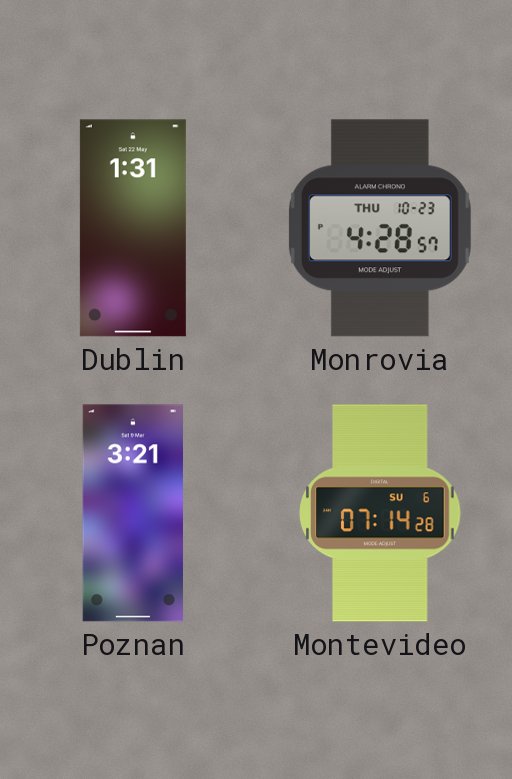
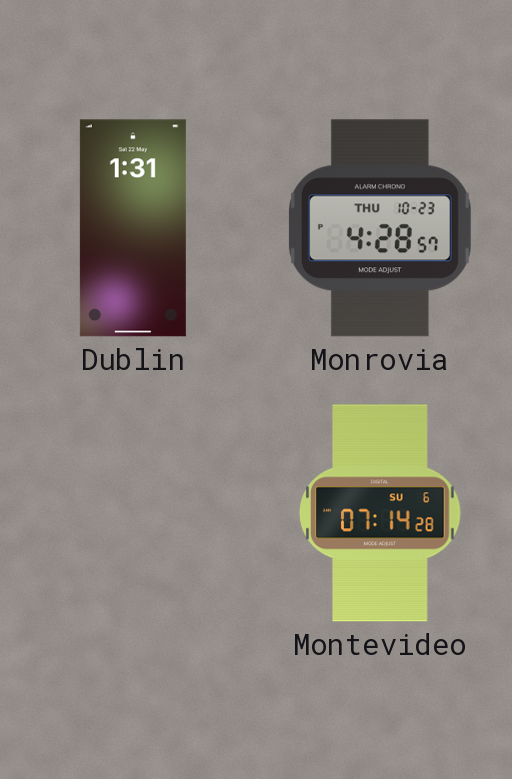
Poznan: 3:21 -> none (133, 513)
